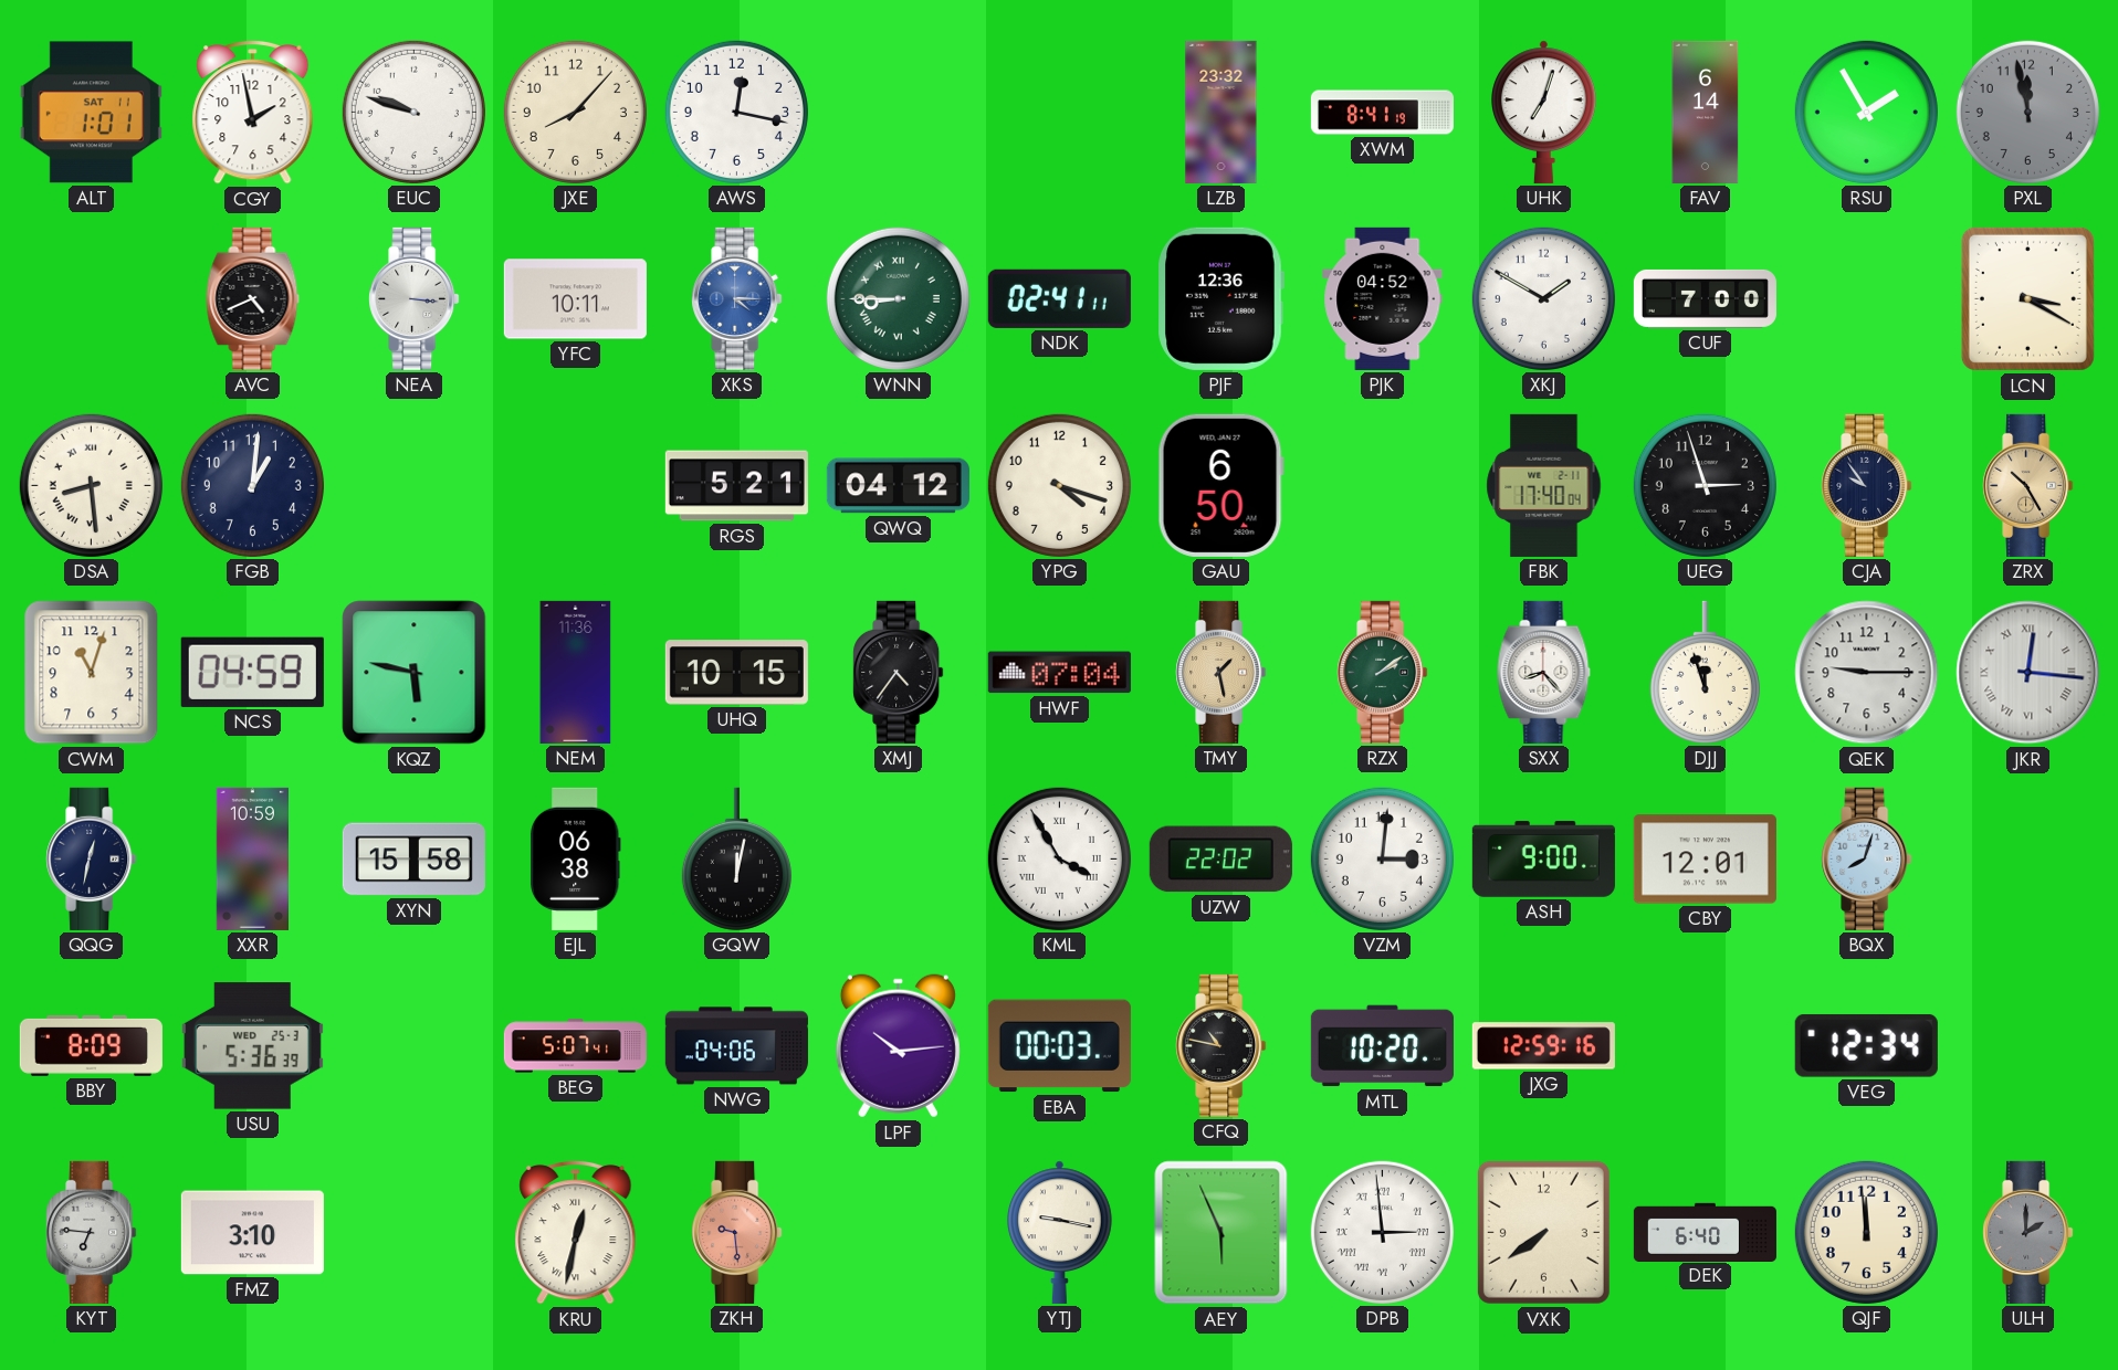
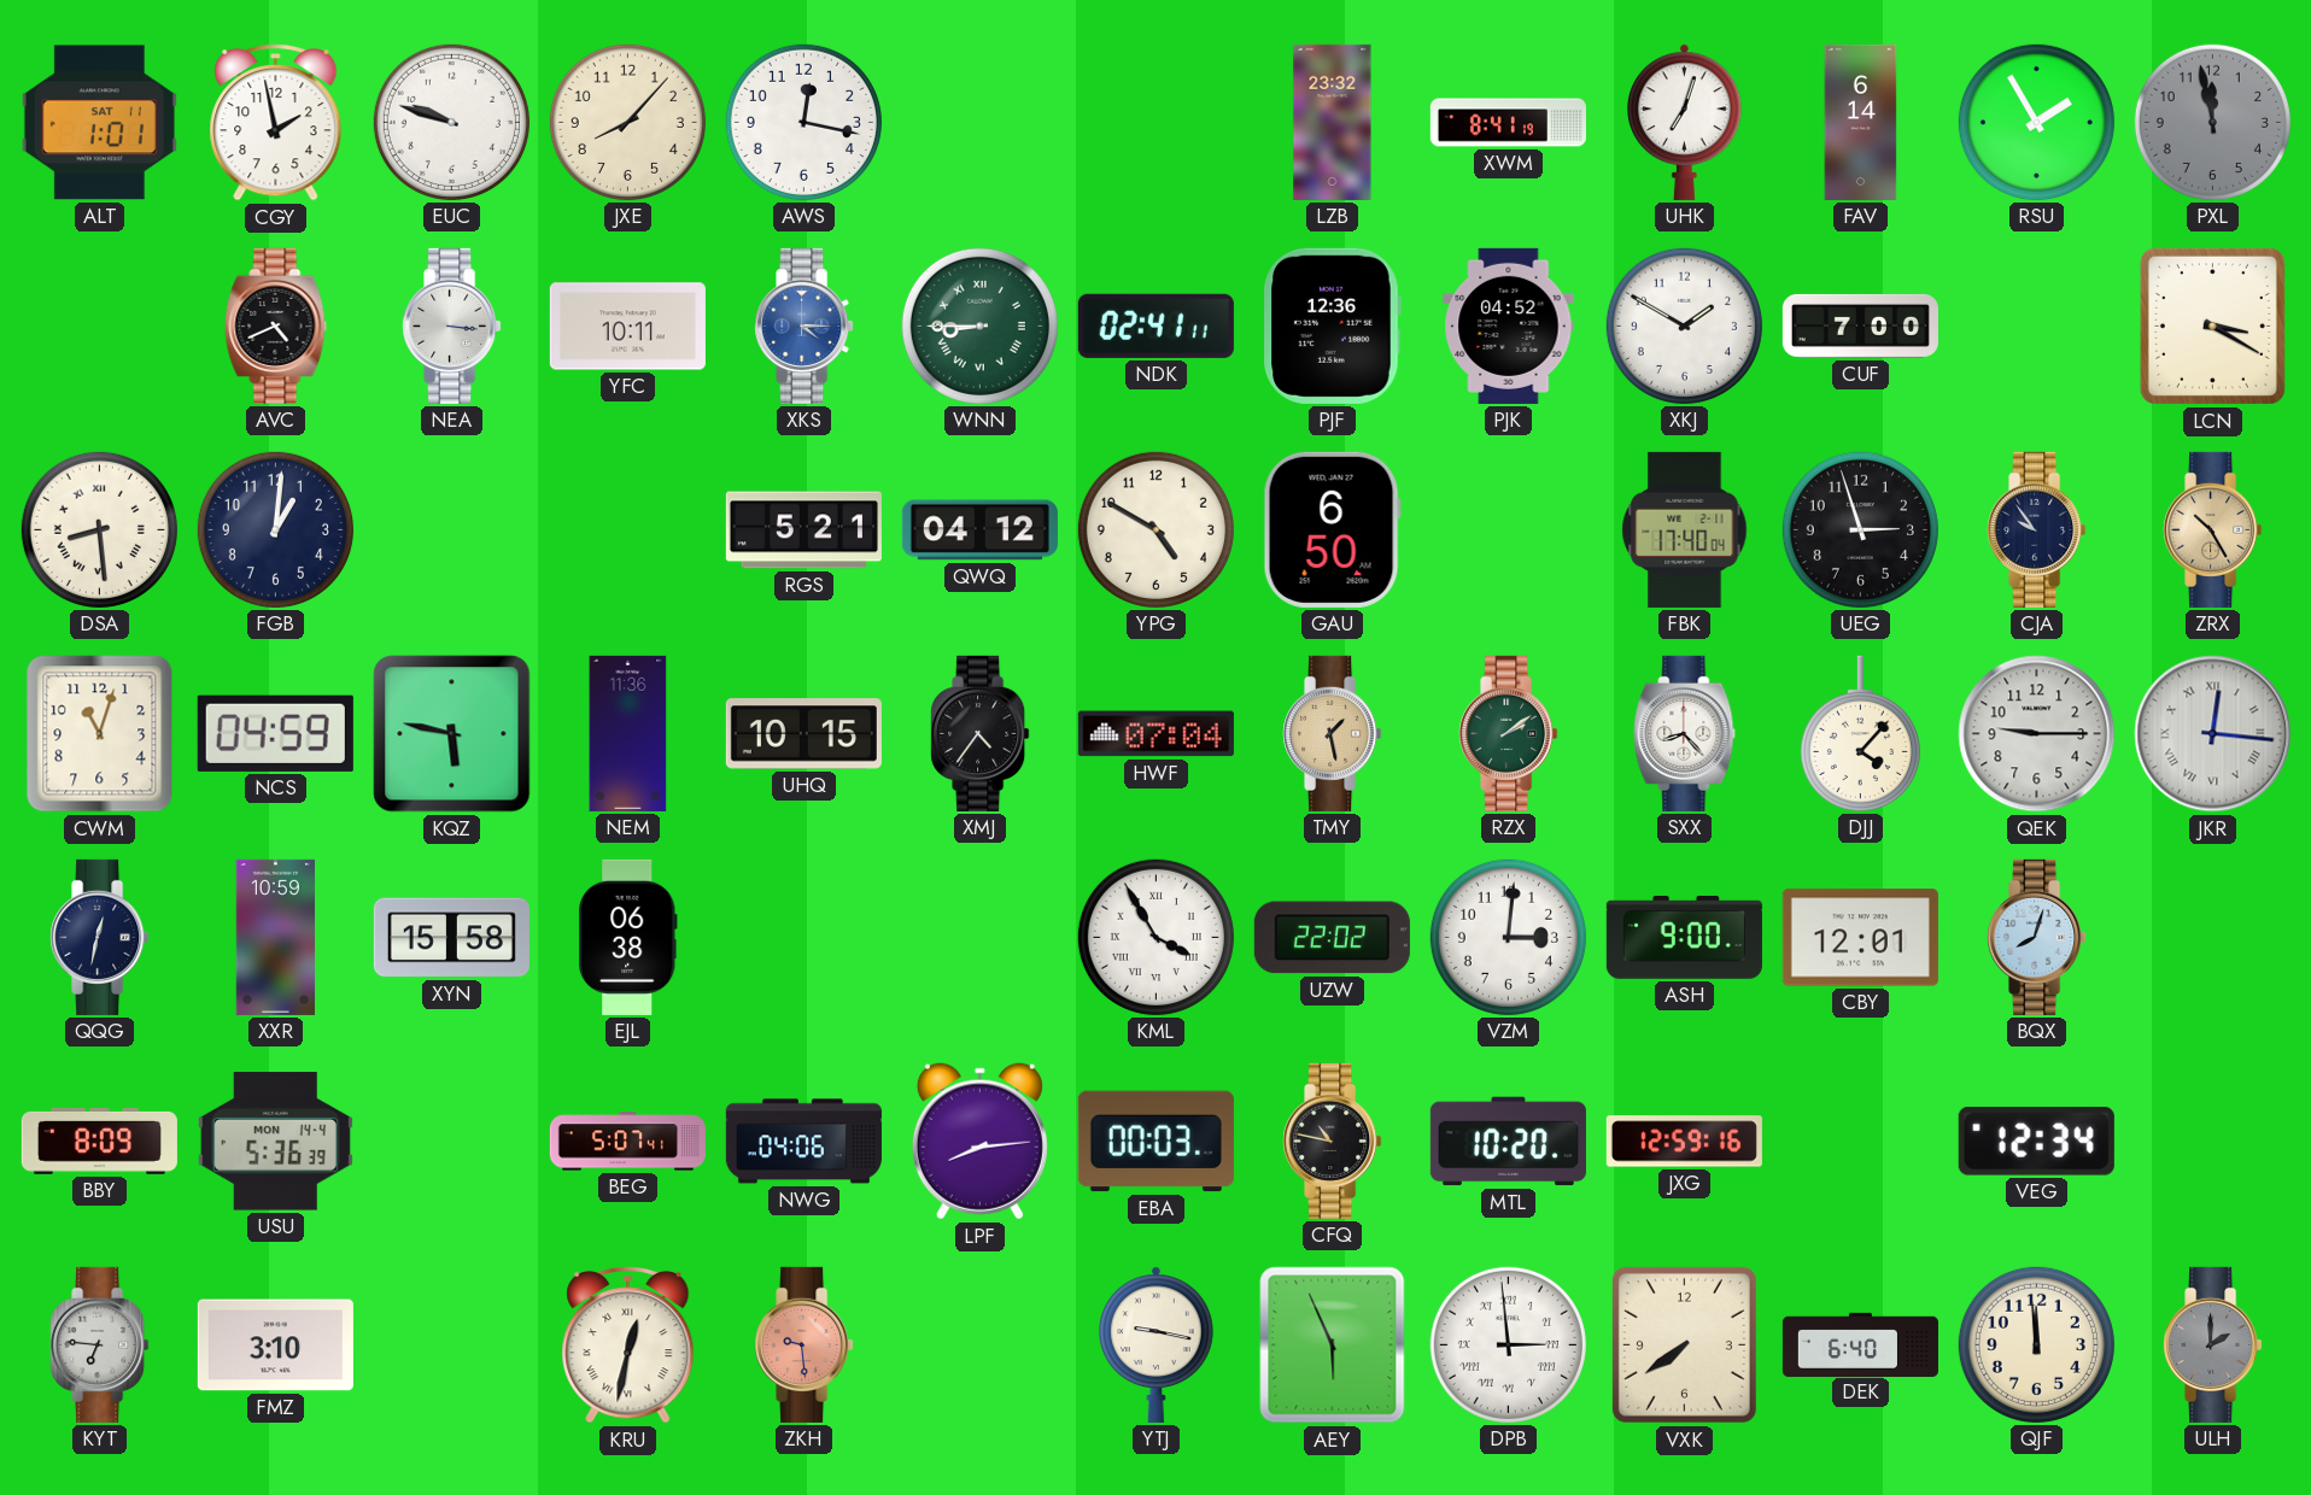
YPG: 4:18 -> 4:50 (1155, 529)
DJJ: 11:57 -> 4:07 (1860, 733)
GQW: 12:02 -> none (736, 858)
USU date: WED 25-3 -> MON 14-4 (275, 1142)
LPF: 10:14 -> 8:14 (979, 1142)
